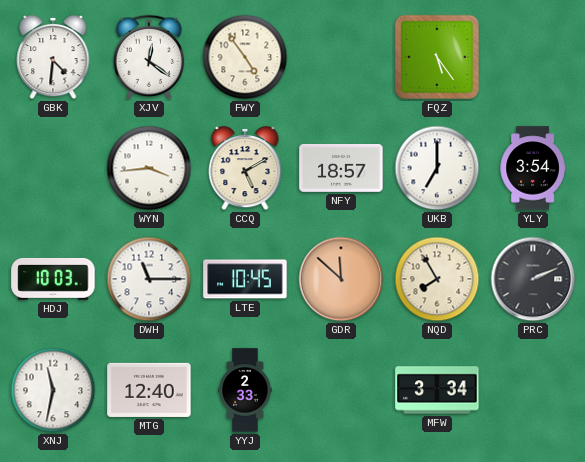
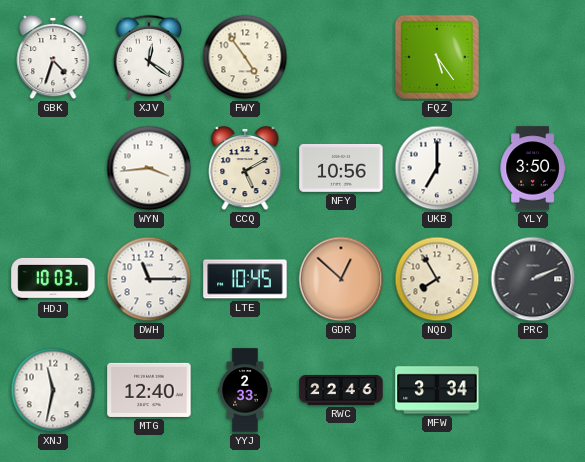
GBK: 4:31 -> 4:33 (53, 57)
NFY: 18:57 -> 10:56 (341, 168)
YLY: 3:54 -> 3:50 (533, 168)
GDR: 11:52 -> 12:52 (341, 279)
RWC: none -> 22:46 (341, 390)
